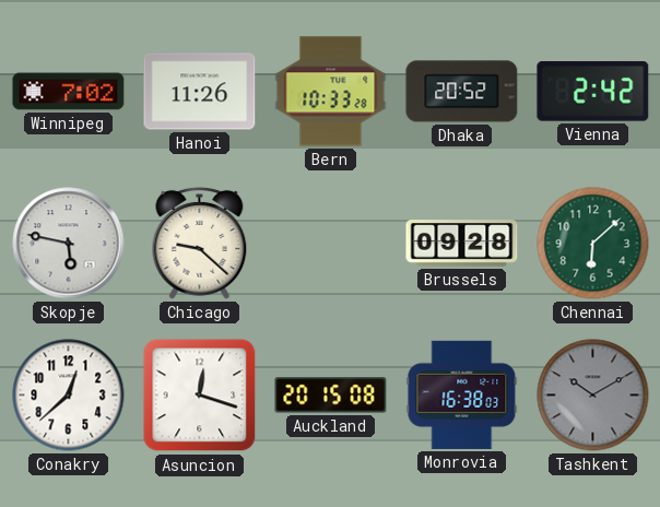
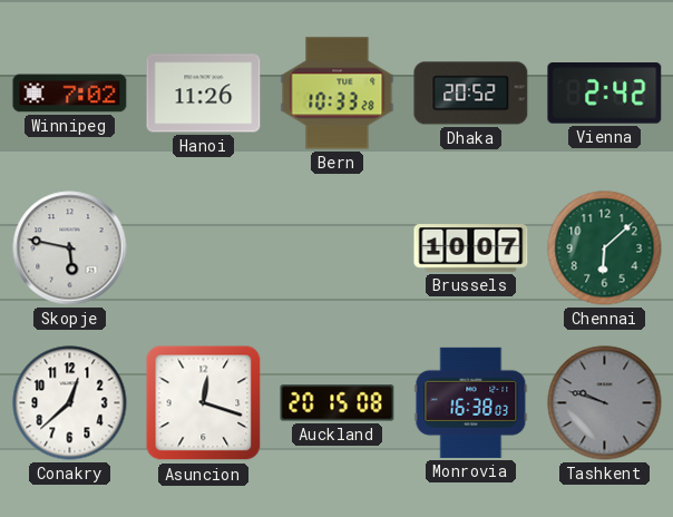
Chicago: 9:22 -> none (200, 243)
Brussels: 09:28 -> 10:07 (471, 248)
Tashkent: 10:10 -> 9:48 (605, 403)
